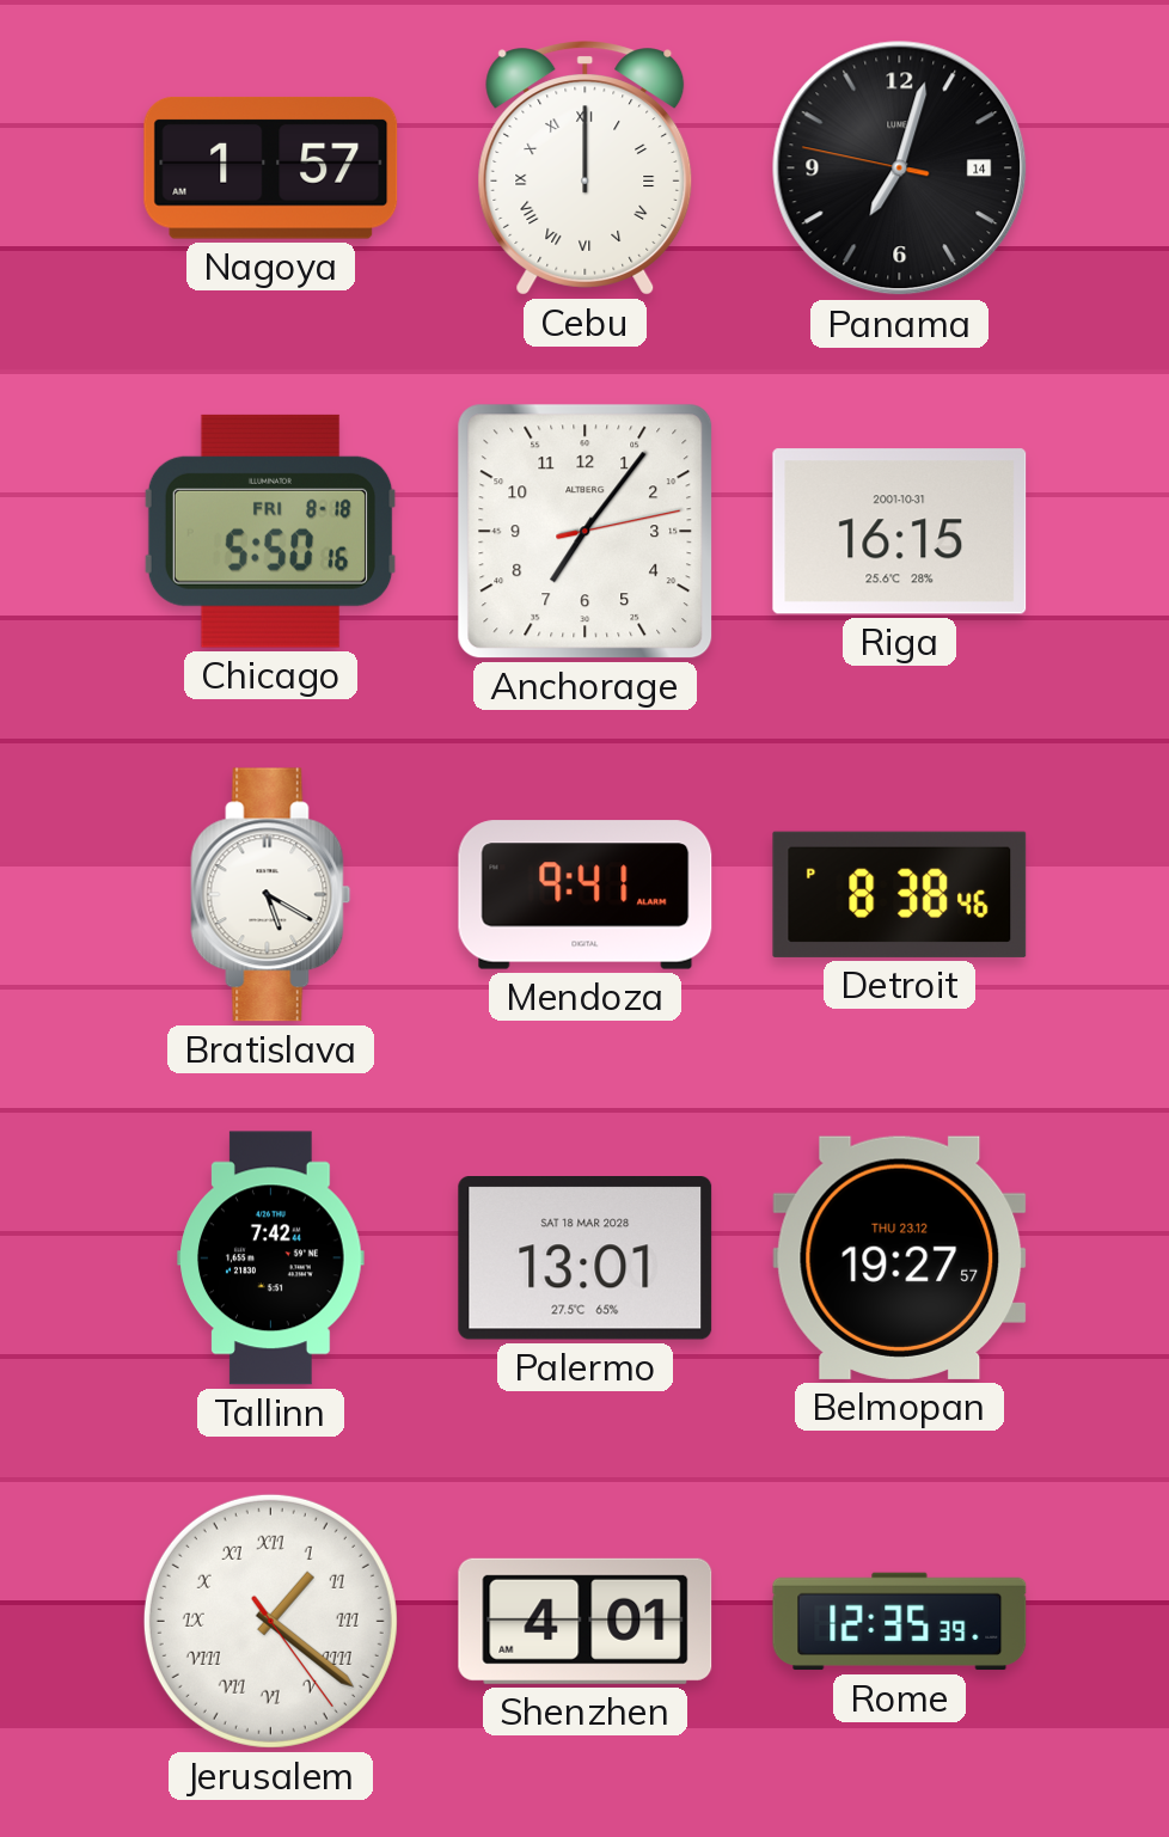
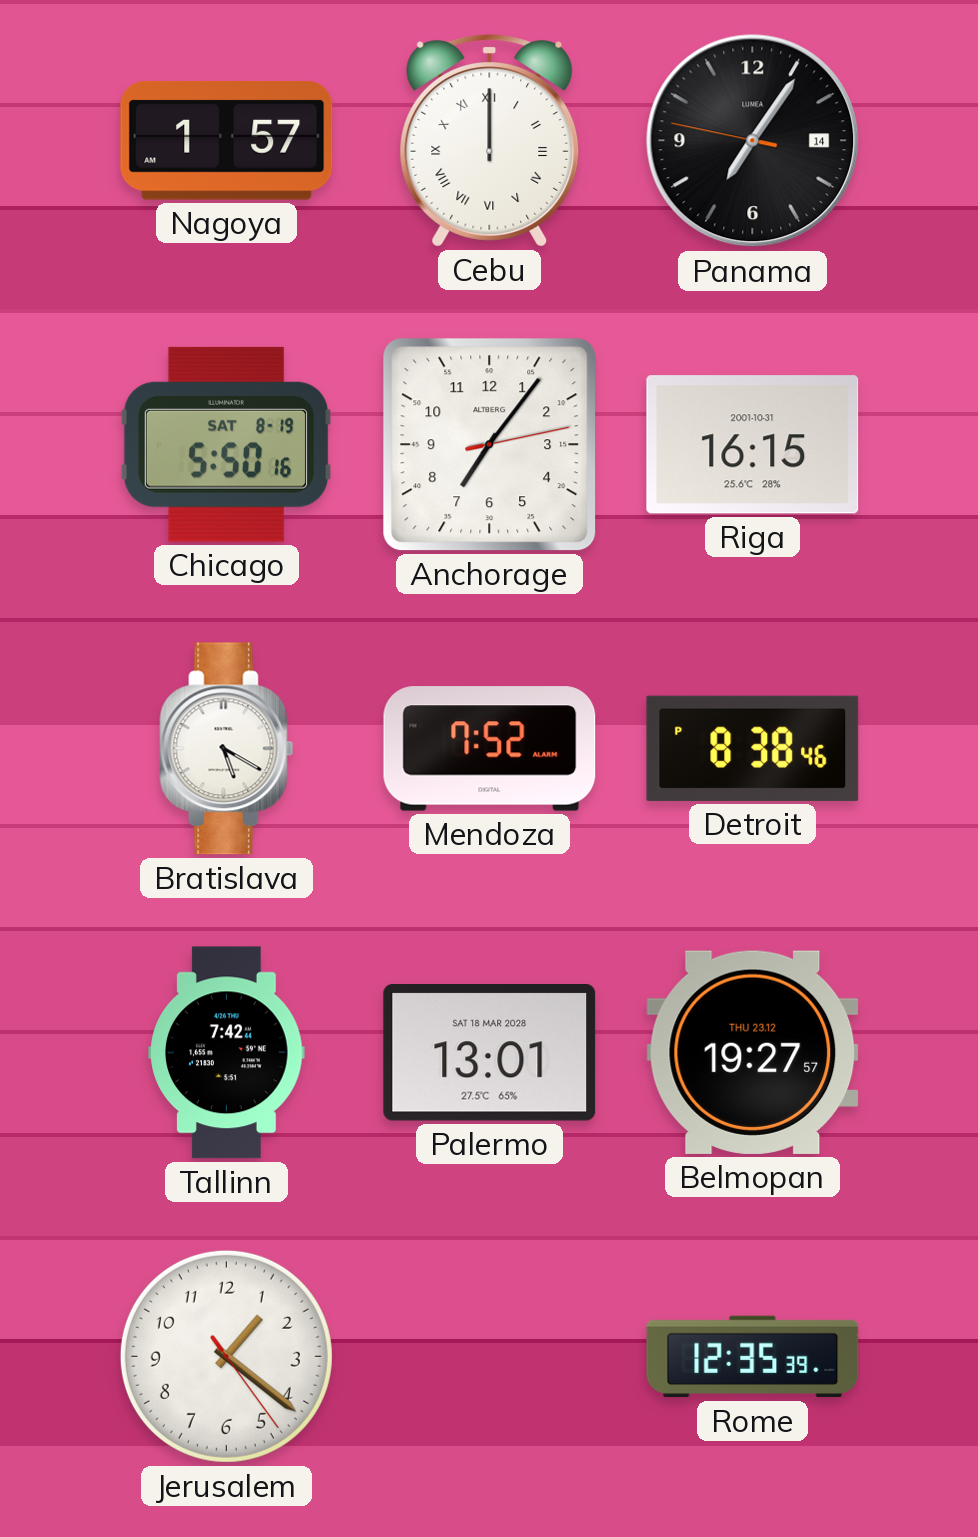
Panama: 7:02 -> 7:05 (753, 141)
Chicago date: FRI 8-18 -> SAT 8-19 (226, 444)
Mendoza: 9:41 -> 7:52 (490, 749)
Jerusalem numerals: Roman -> Arabic (226, 1356)
Shenzhen: 4:01 -> none (586, 1621)
